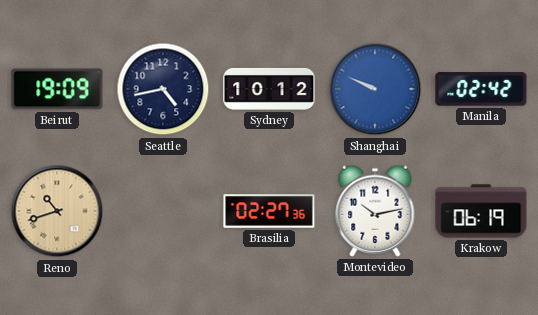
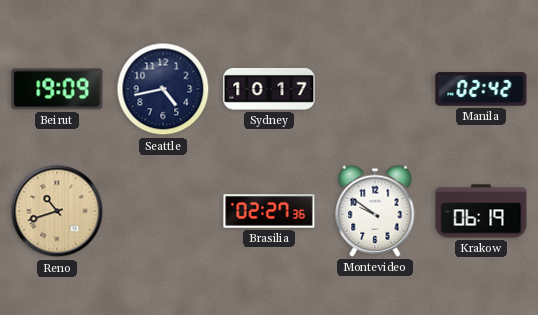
Sydney: 10:12 -> 10:17 (269, 89)
Shanghai: 9:49 -> none (375, 89)
Montevideo: 10:13 -> 9:51 (375, 211)
